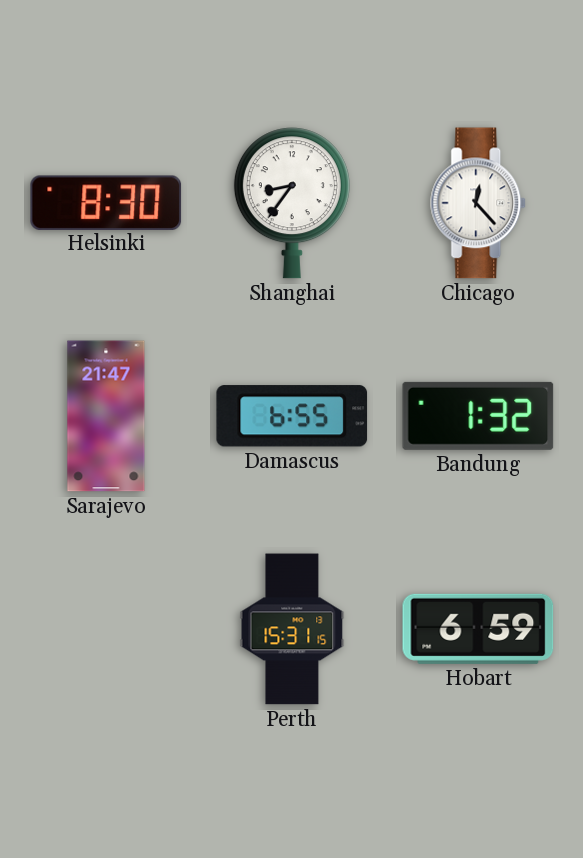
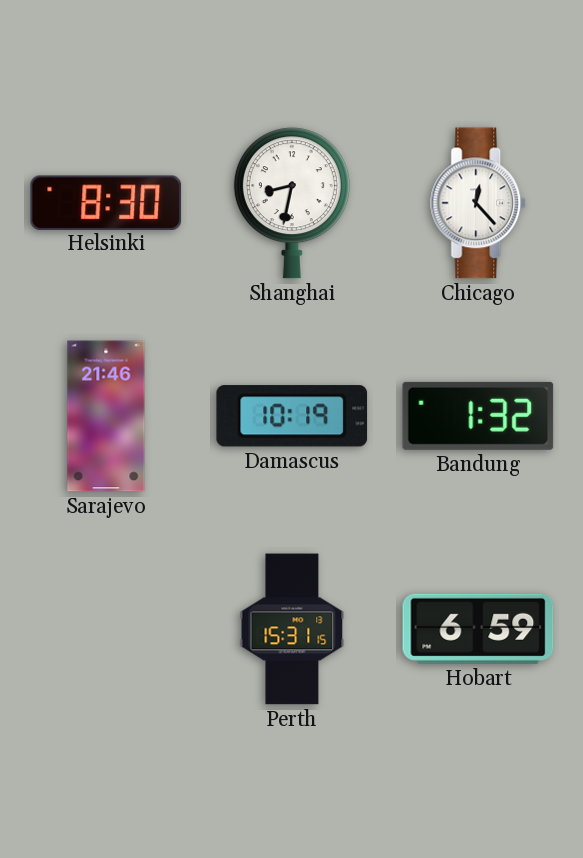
Shanghai: 8:36 -> 8:32 (292, 203)
Sarajevo: 21:47 -> 21:46 (106, 416)
Damascus: 6:55 -> 10:19 (292, 416)
